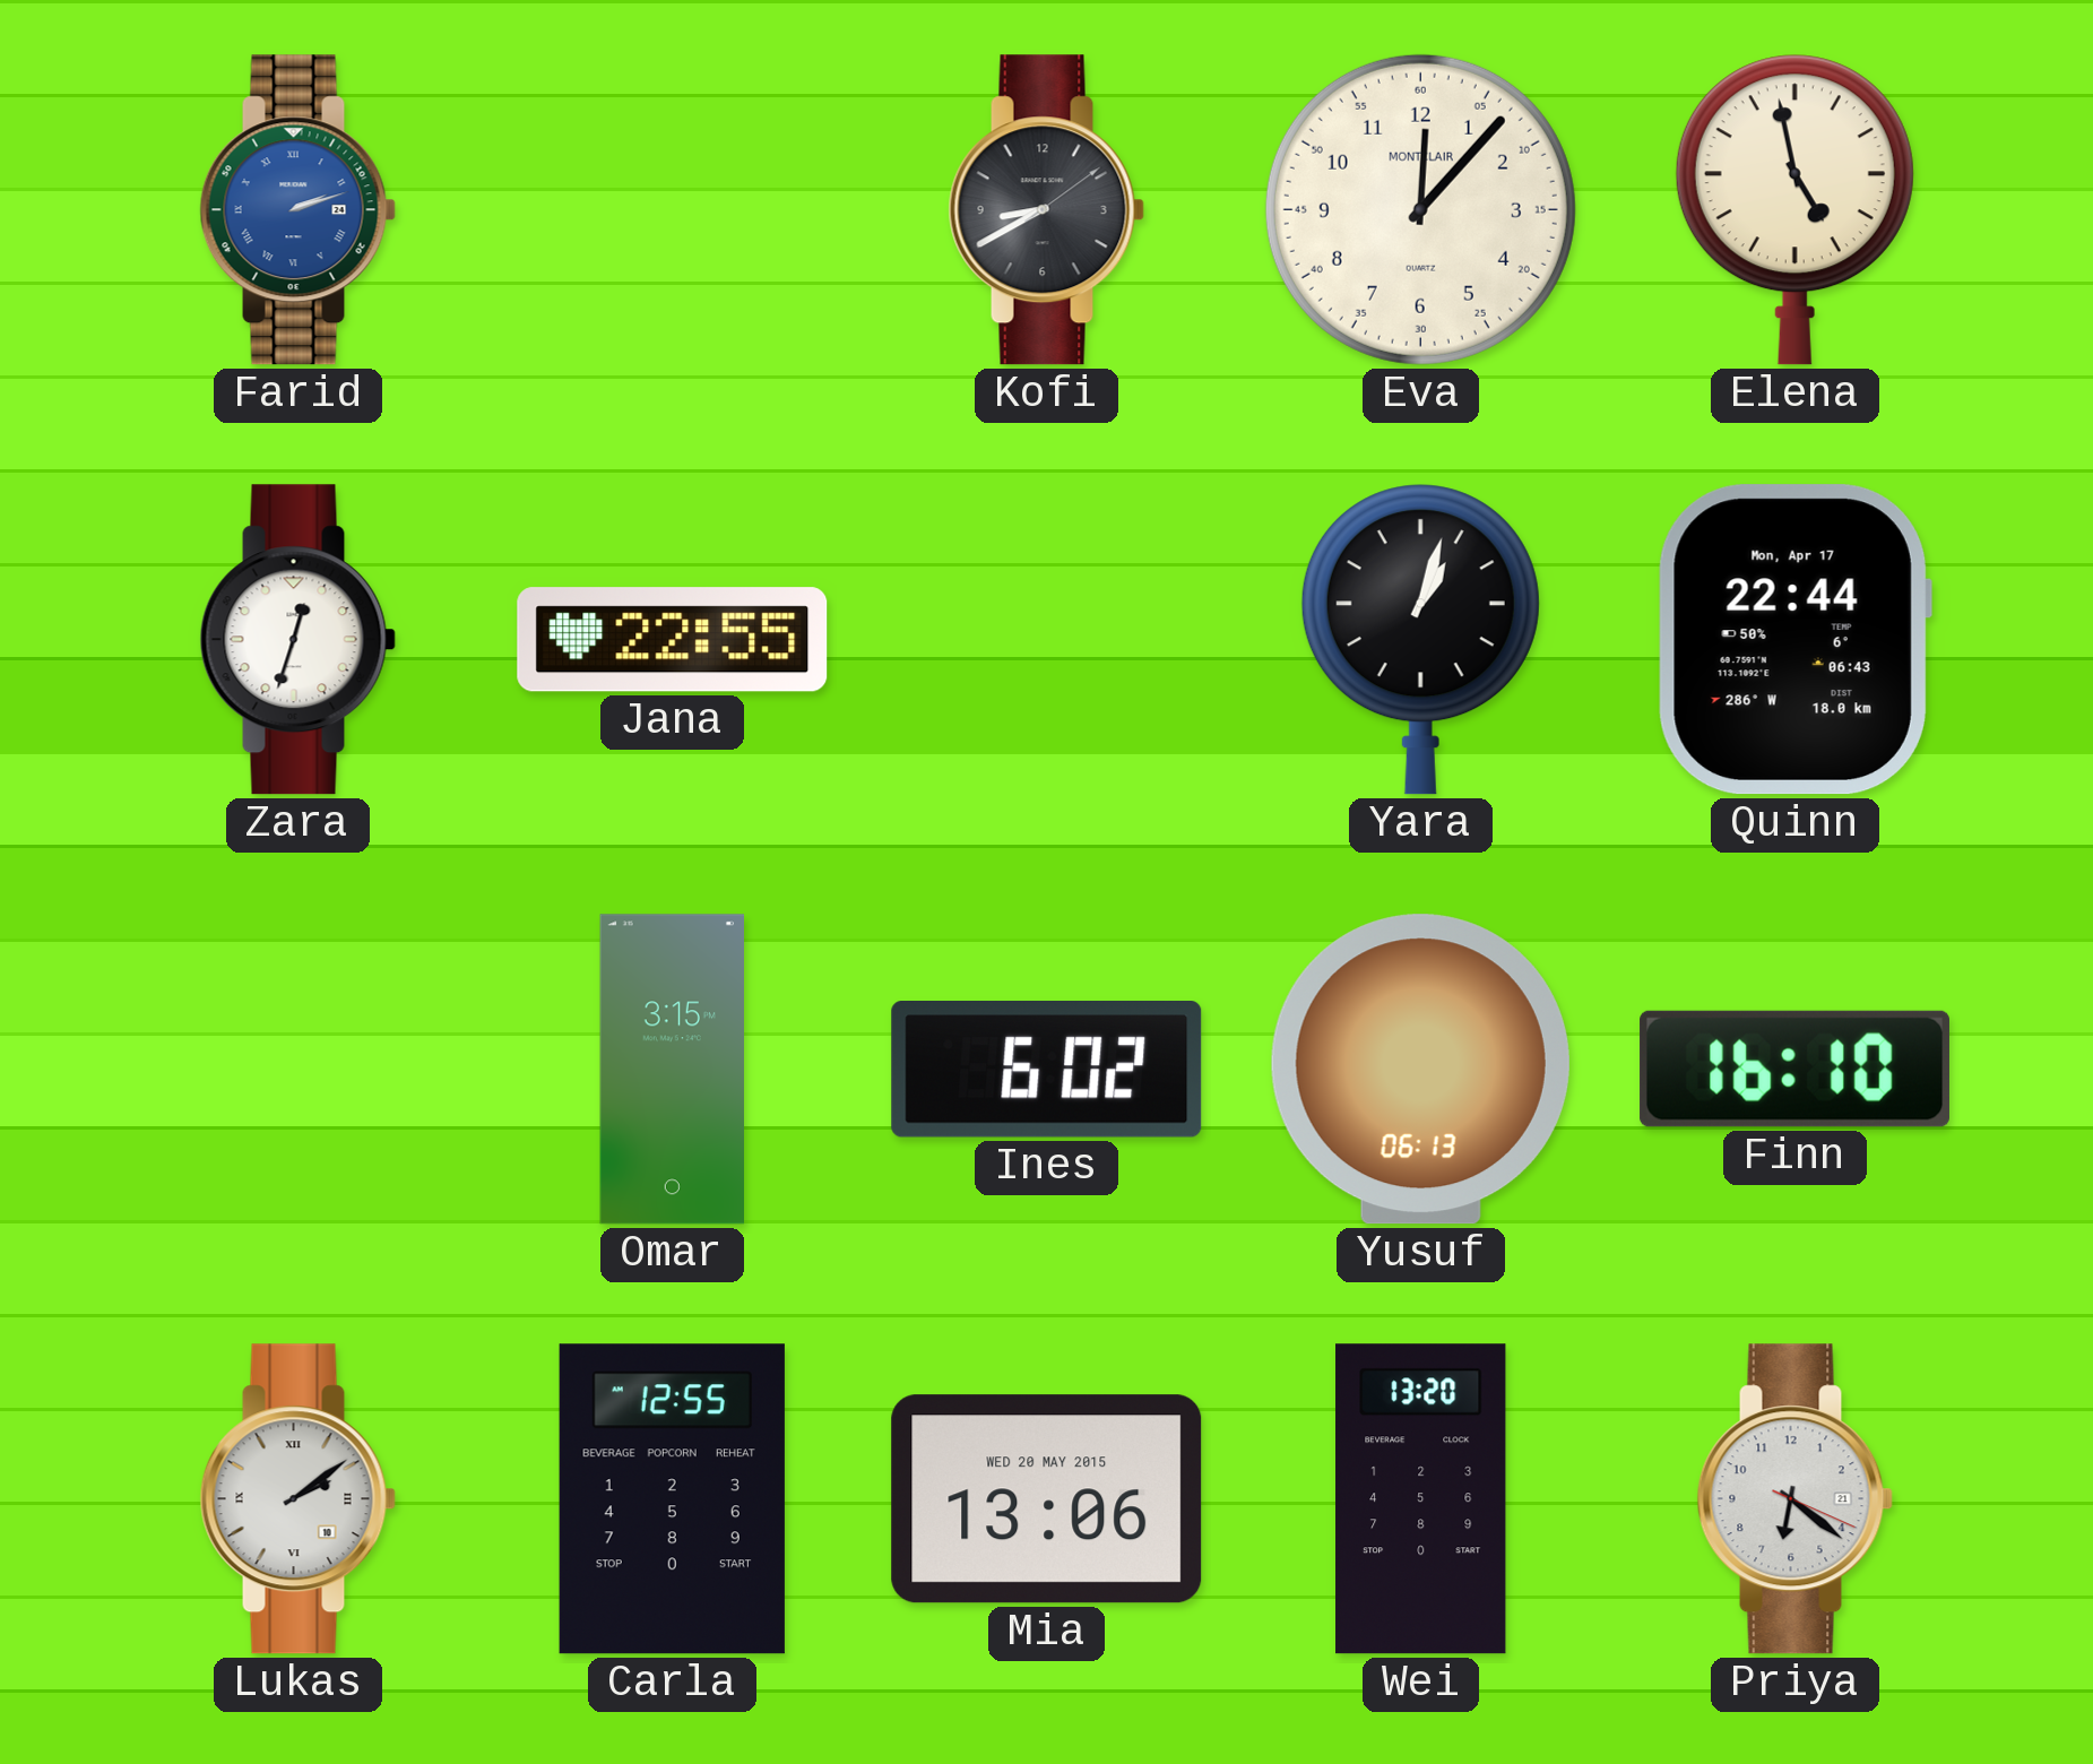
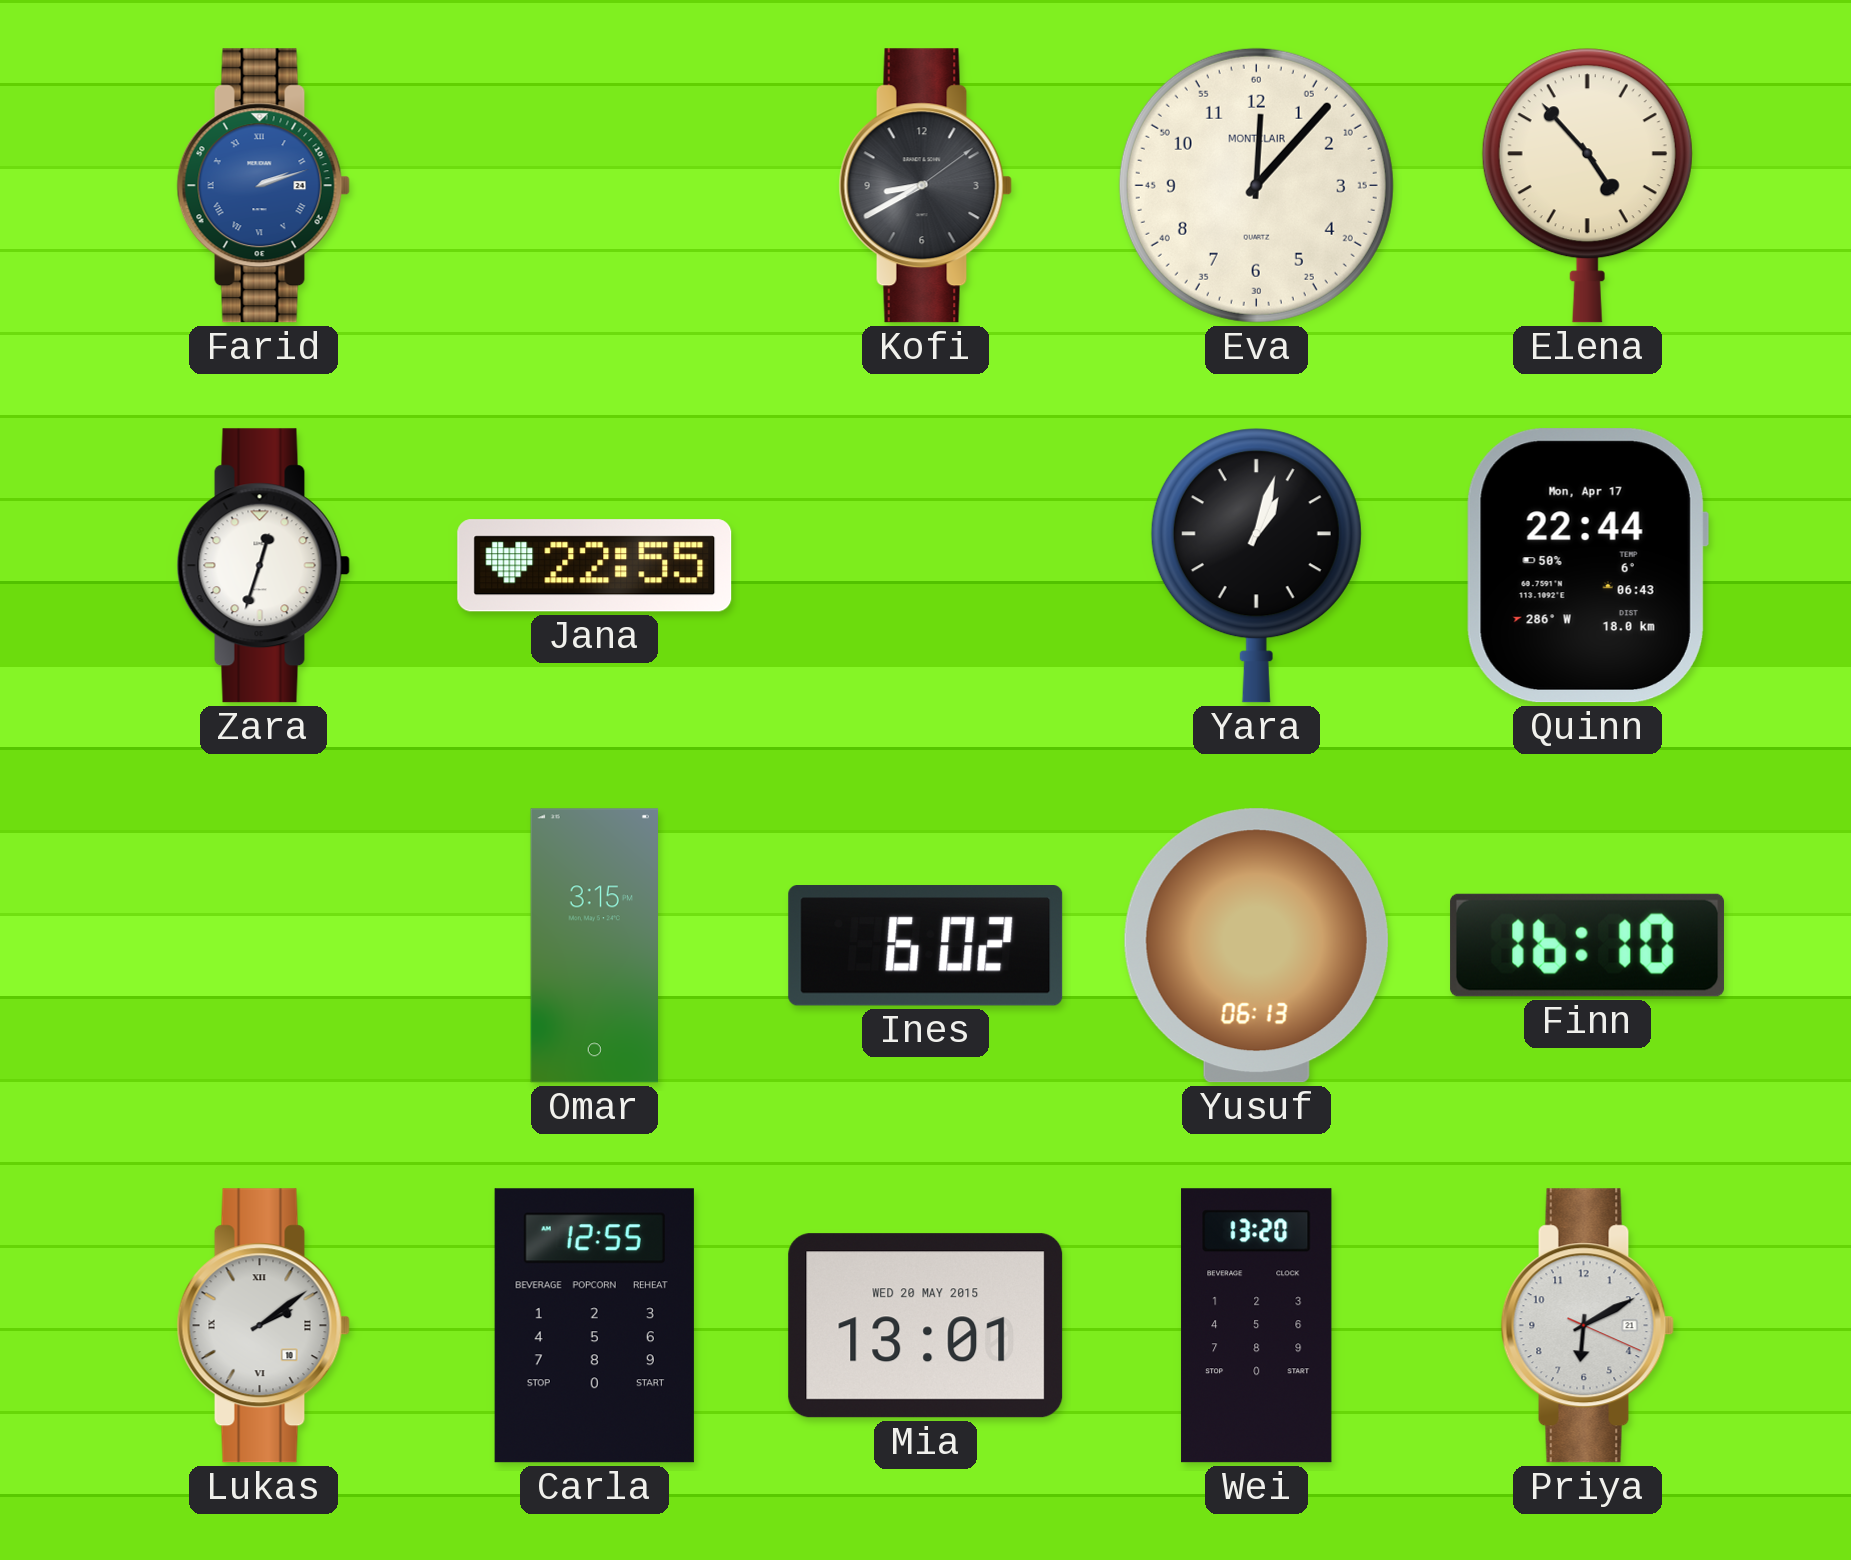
Elena: 4:58 -> 4:53 (1587, 186)
Mia: 13:06 -> 13:01 (926, 1326)
Priya: 6:21 -> 6:10 (1587, 1326)
